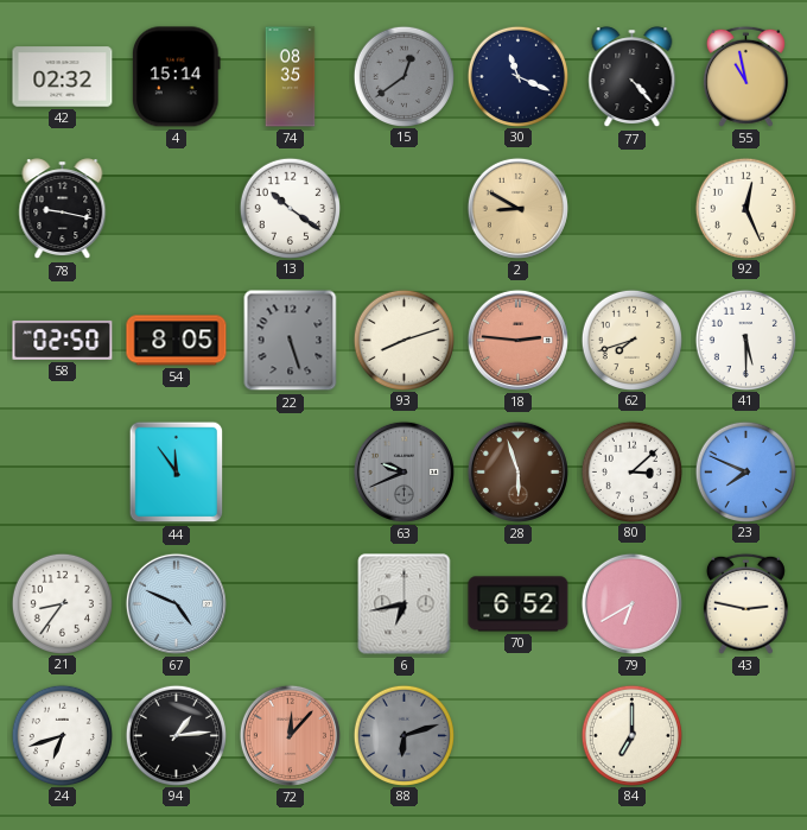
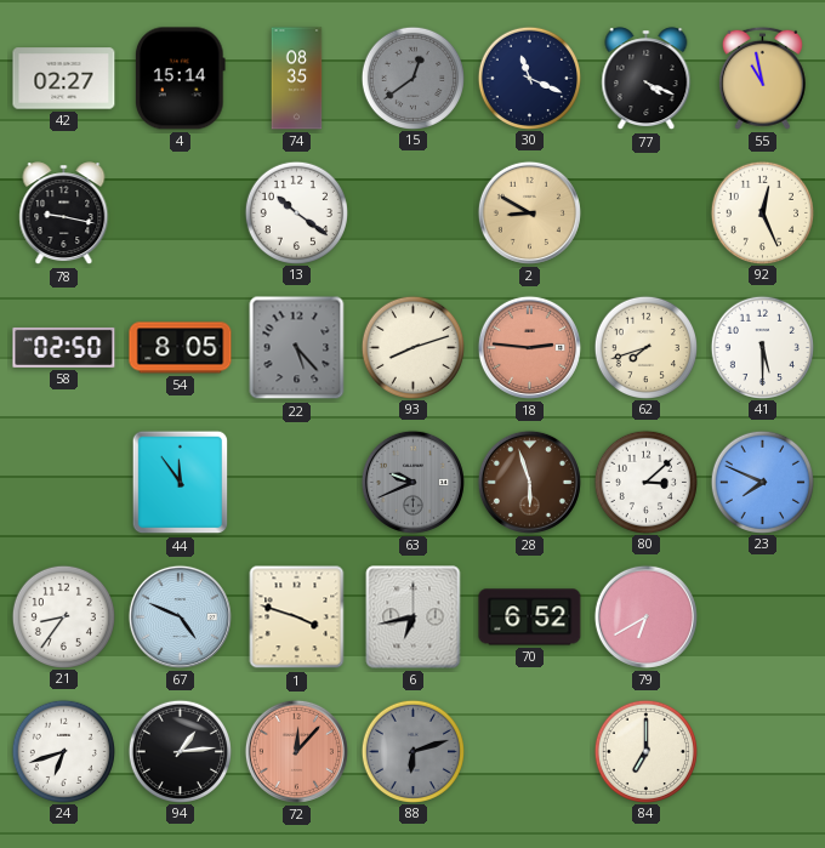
42: 02:32 -> 02:27 (64, 79)
77: 4:23 -> 4:19 (647, 79)
22: 5:27 -> 5:23 (297, 348)
1: none -> 3:48 (297, 617)
43: 2:47 -> none (745, 603)
